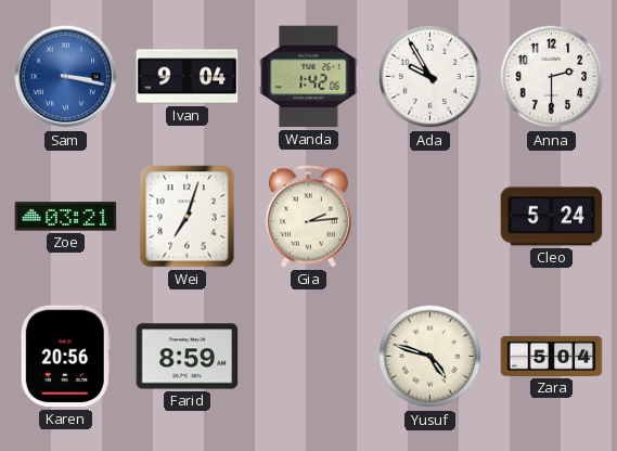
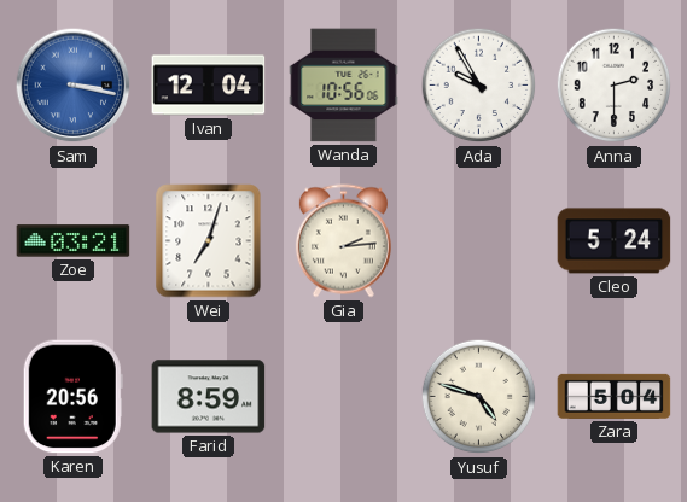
Ivan: 9:04 -> 12:04 (209, 86)
Wanda: 1:42 -> 10:56 (344, 86)
